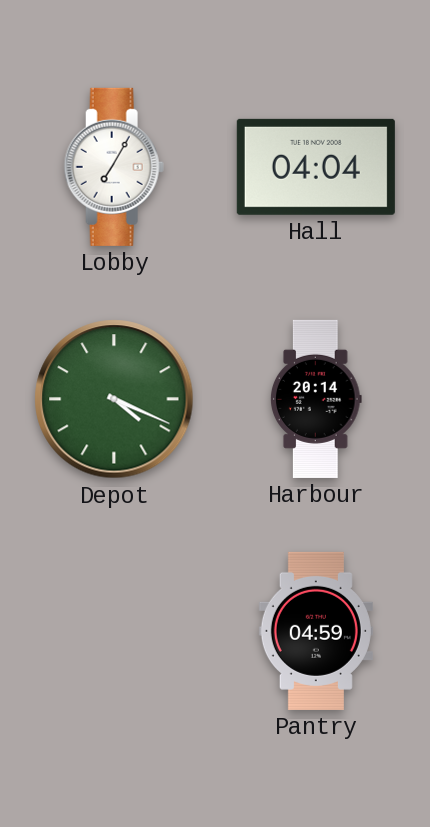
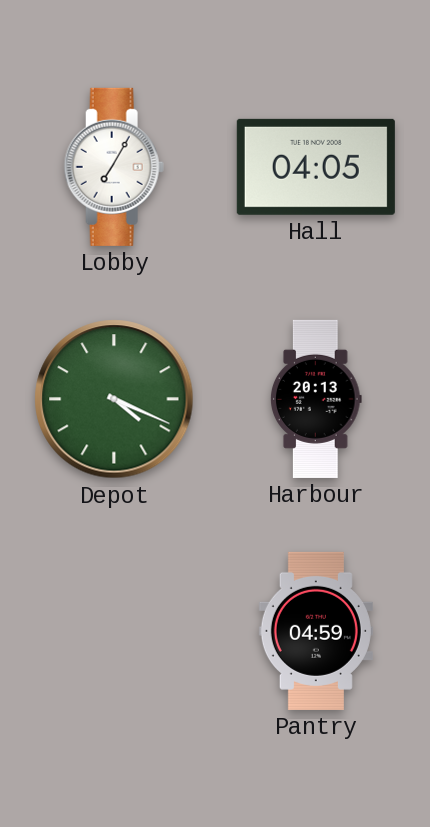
Hall: 04:04 -> 04:05 (316, 167)
Harbour: 20:14 -> 20:13 (316, 399)
